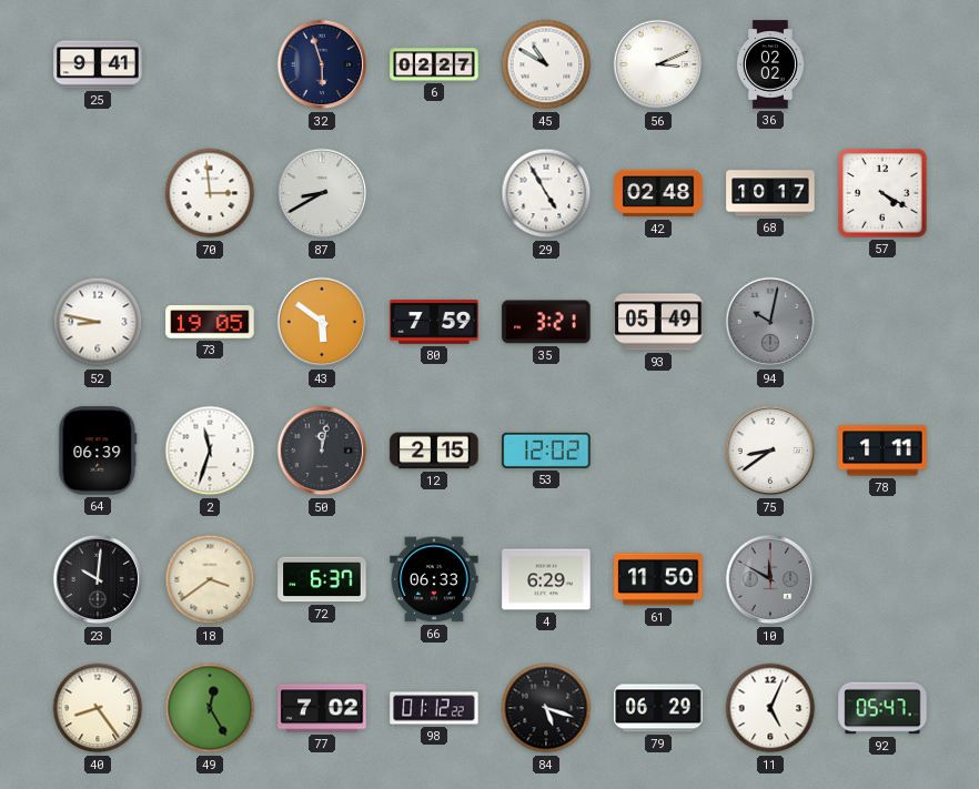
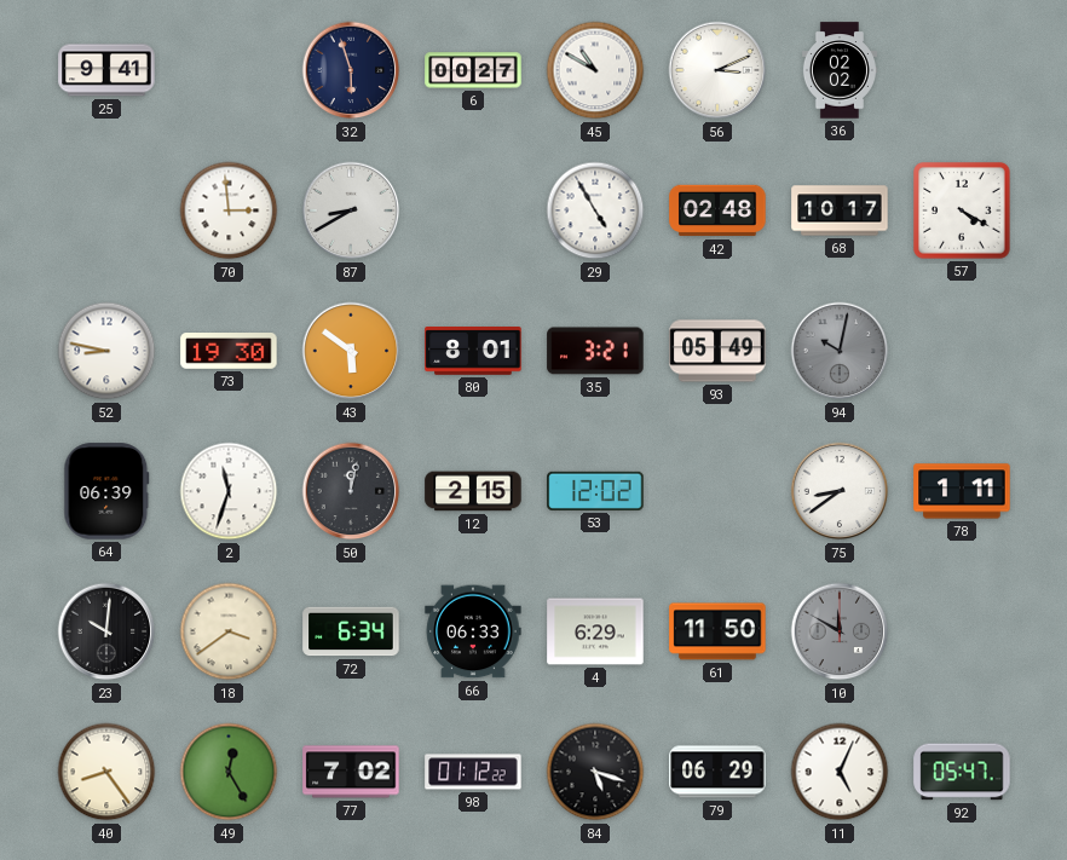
6: 02:27 -> 00:27 (473, 70)
73: 19:05 -> 19:30 (229, 351)
80: 7:59 -> 8:01 (473, 352)
72: 6:37 -> 6:34 (351, 631)
